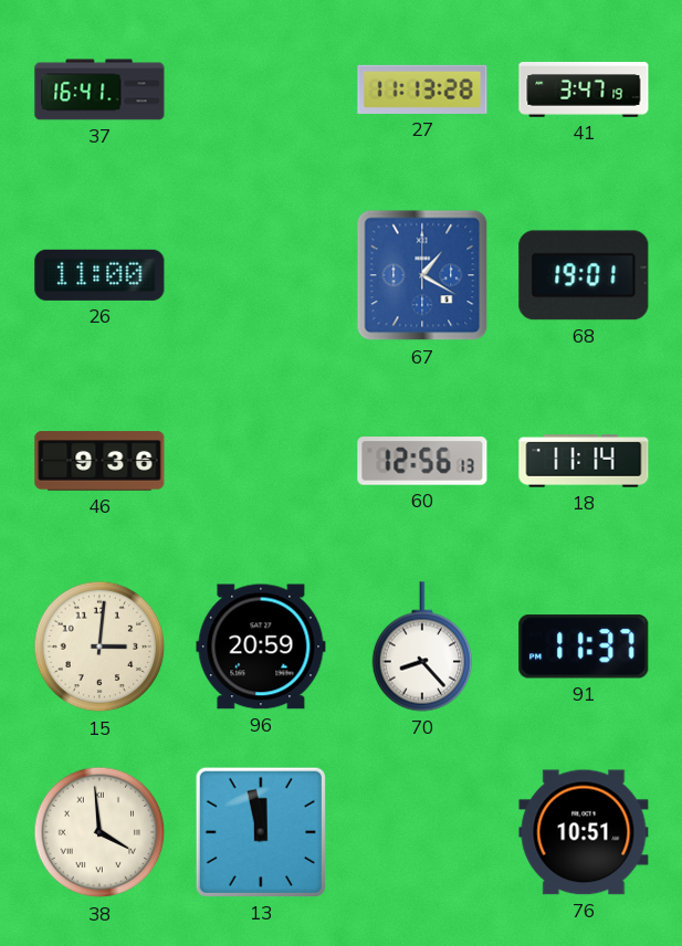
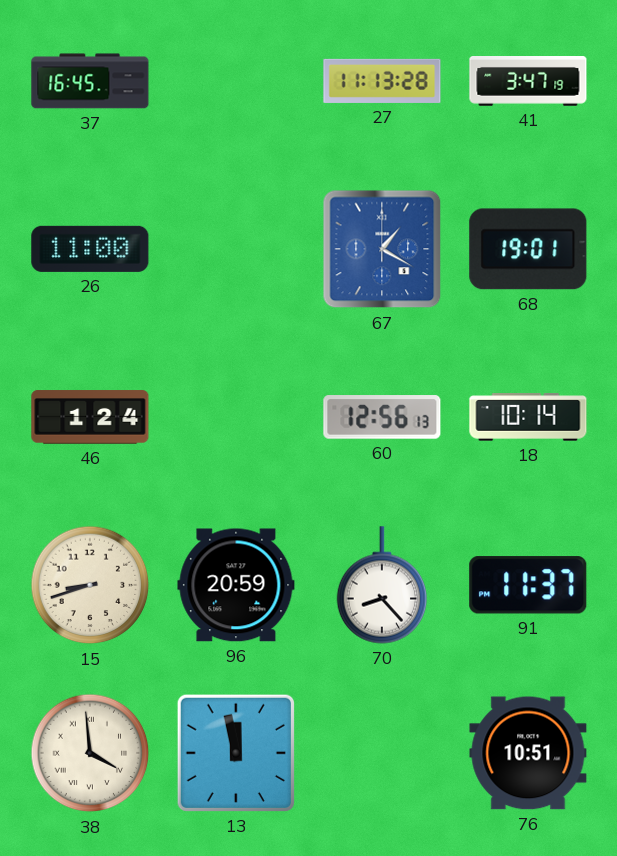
37: 16:41 -> 16:45 (90, 81)
46: 9:36 -> 1:24 (90, 417)
18: 11:14 -> 10:14 (528, 417)
15: 3:01 -> 8:42 (90, 585)
